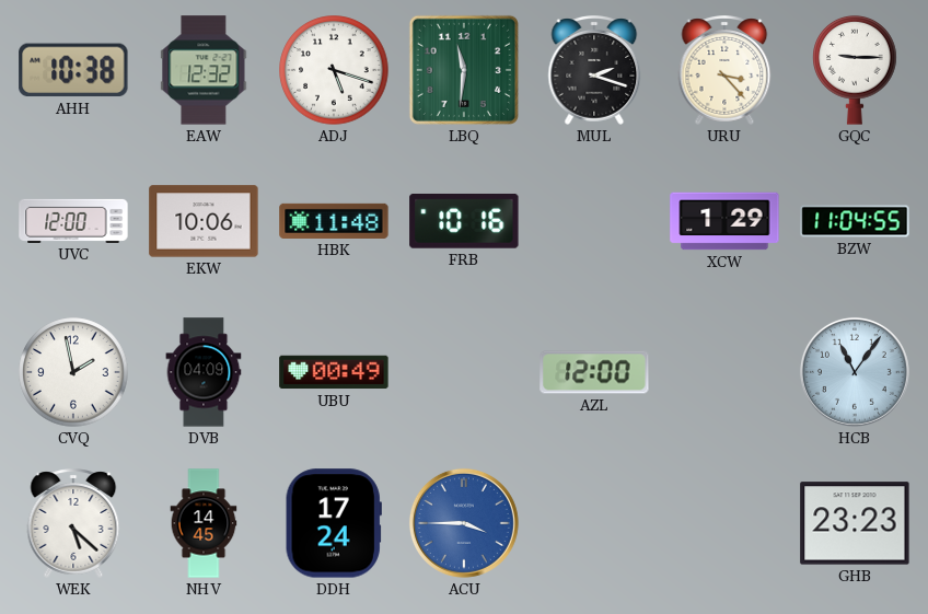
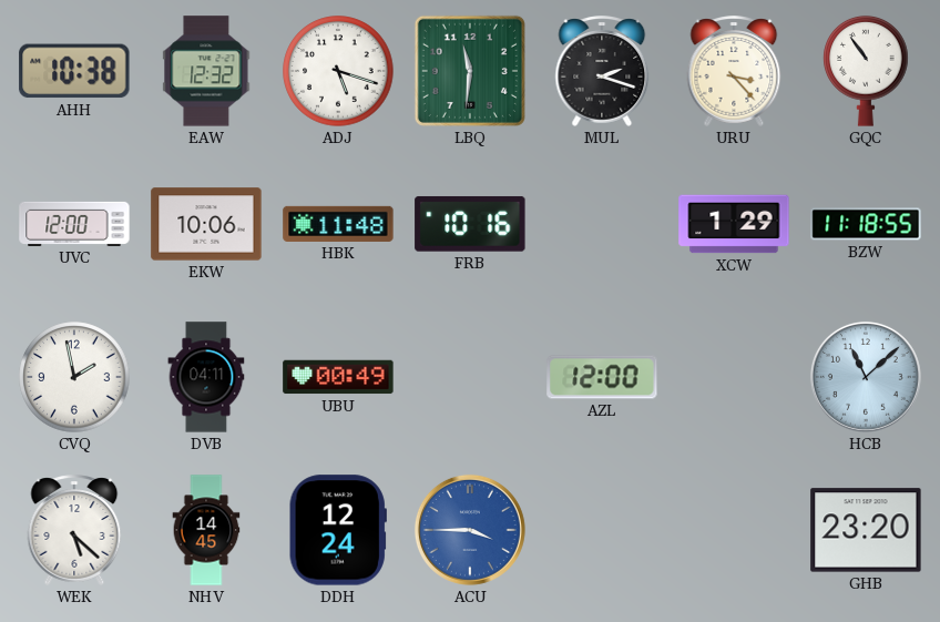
GQC: 9:15 -> 10:54 (866, 71)
BZW: 11:04 -> 11:18 (866, 224)
DVB: 04:09 -> 04:11 (206, 377)
HCB: 11:06 -> 11:08 (866, 377)
DDH: 17:24 -> 12:24 (338, 530)
GHB: 23:23 -> 23:20 (866, 530)
